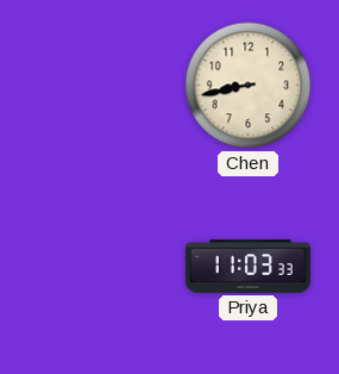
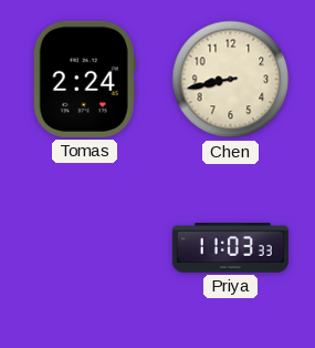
Tomas: none -> 2:24 (84, 79)
